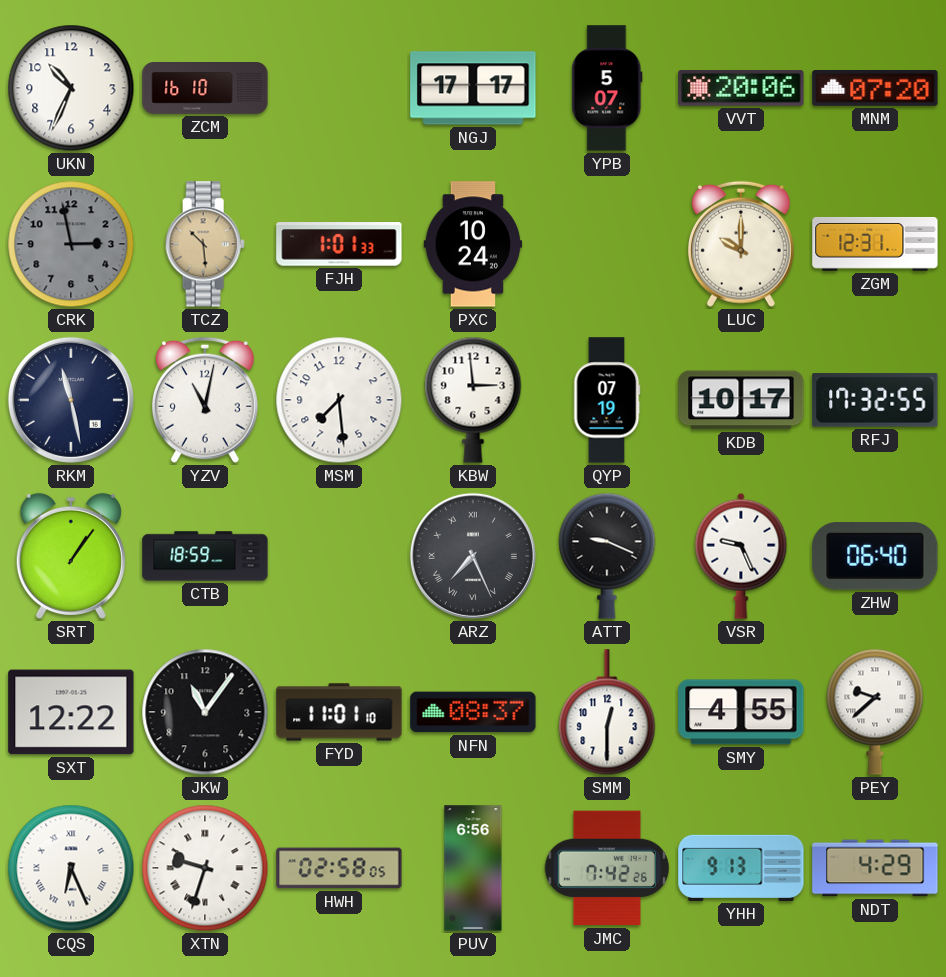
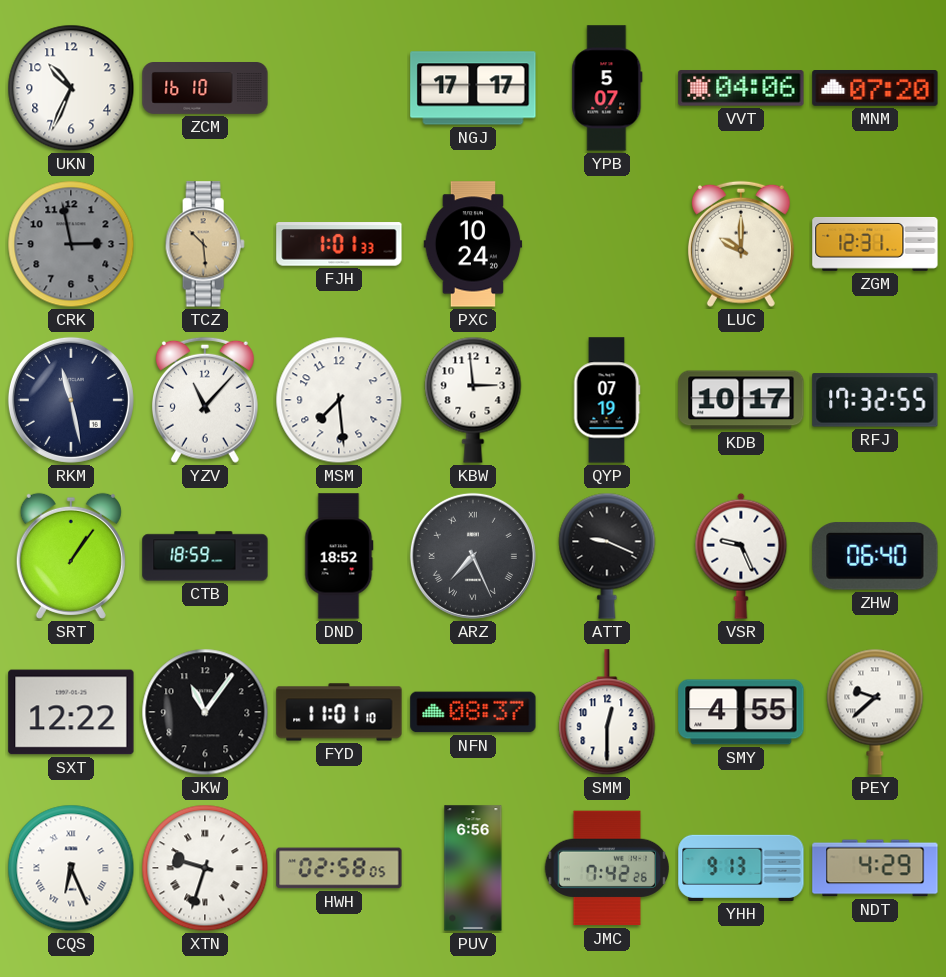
VVT: 20:06 -> 04:06 (741, 88)
YZV: 11:02 -> 11:07 (205, 400)
DND: none -> 18:52 (339, 556)
